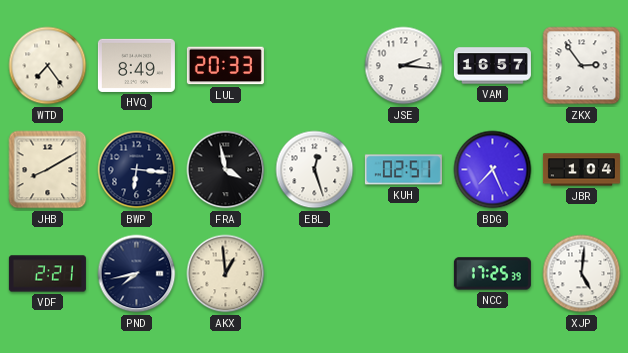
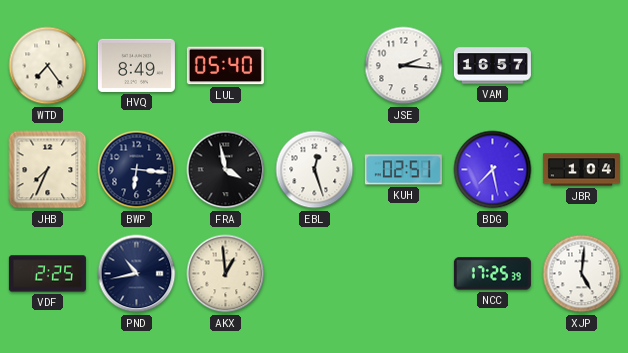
LUL: 20:33 -> 05:40 (225, 66)
ZKX: 2:54 -> none (582, 66)
JHB: 8:10 -> 7:34 (48, 170)
BDG: 7:26 -> 7:28 (493, 170)
VDF: 2:21 -> 2:25 (47, 274)
PND: 7:43 -> 10:43 (137, 274)
